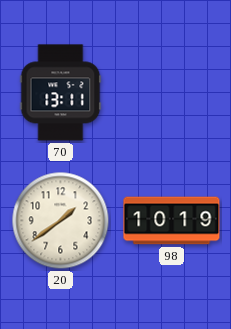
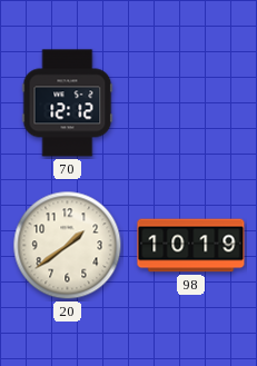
70: 13:11 -> 12:12 (68, 103)
